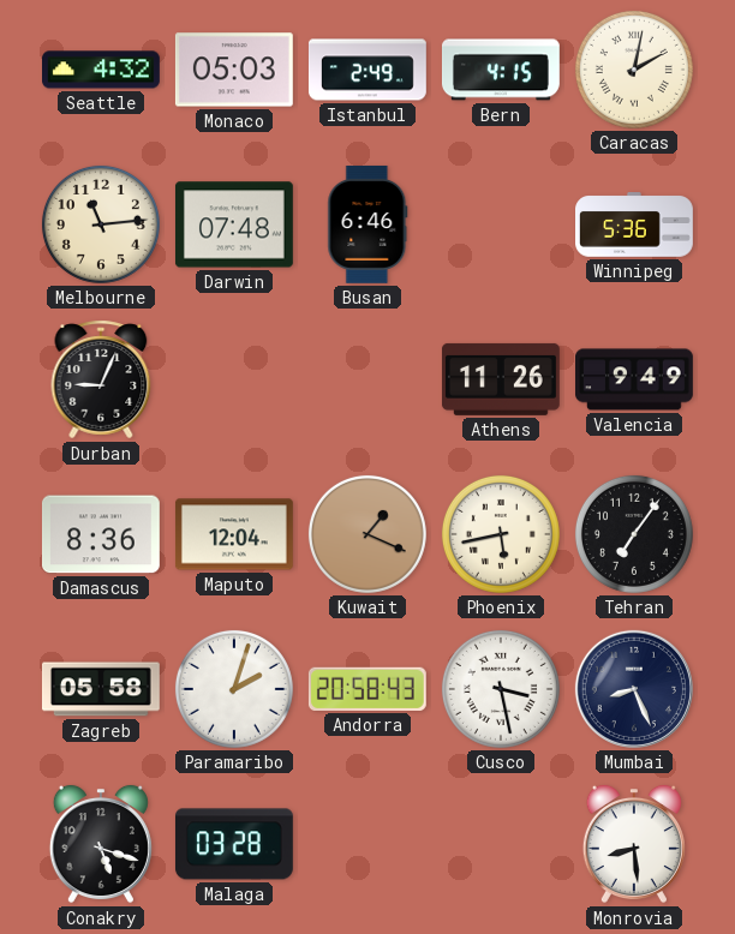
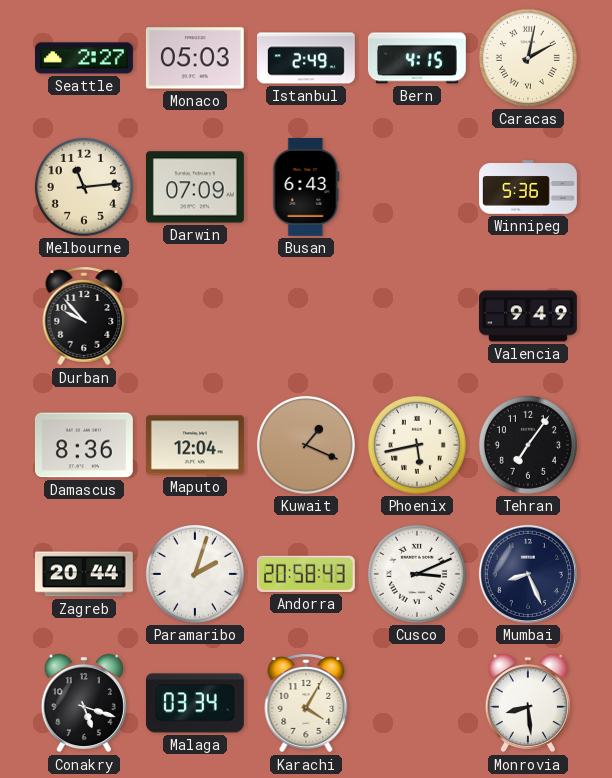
Seattle: 4:32 -> 2:27 (85, 58)
Darwin: 07:48 -> 07:09 (195, 187)
Busan: 6:46 -> 6:43 (306, 187)
Durban: 9:04 -> 9:53 (84, 316)
Athens: 11:26 -> none (501, 379)
Zagreb: 05:58 -> 20:44 (84, 574)
Cusco: 3:28 -> 3:11 (417, 574)
Malaga: 03:28 -> 03:34 (195, 703)
Karachi: none -> 4:05 (306, 703)
